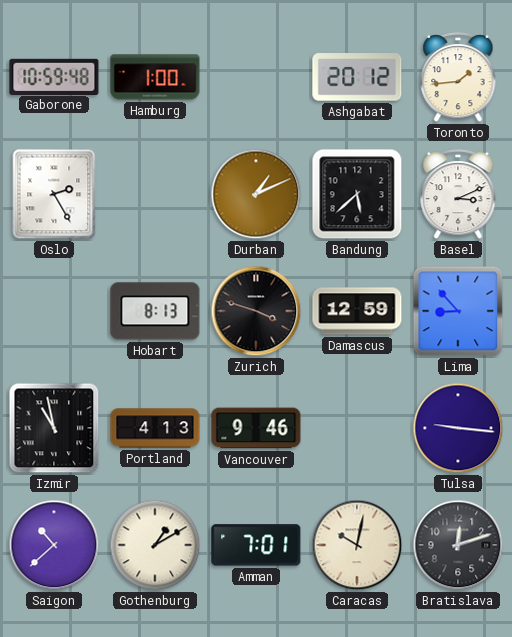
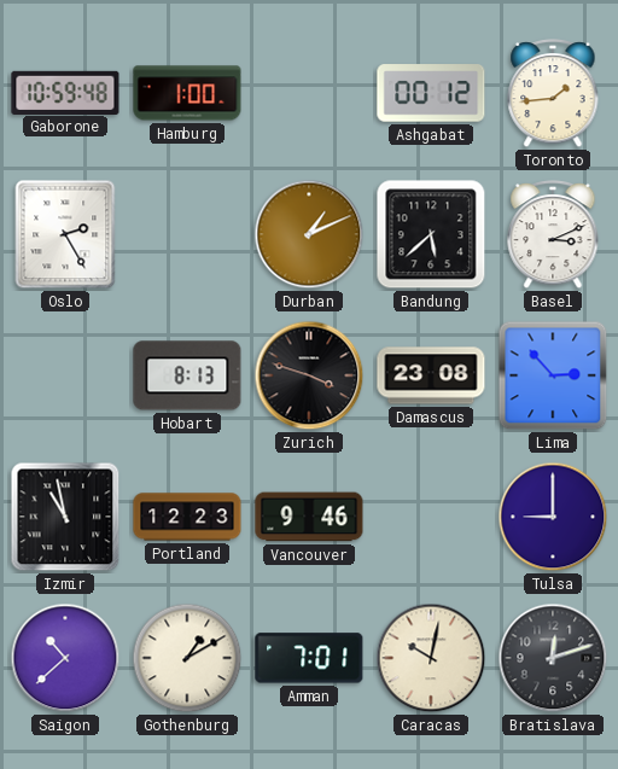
Ashgabat: 20:12 -> 00:12 (431, 93)
Damascus: 12:59 -> 23:08 (431, 375)
Lima: 8:53 -> 2:53 (553, 375)
Portland: 4:13 -> 12:23 (187, 517)
Tulsa: 9:16 -> 9:00 (553, 517)
